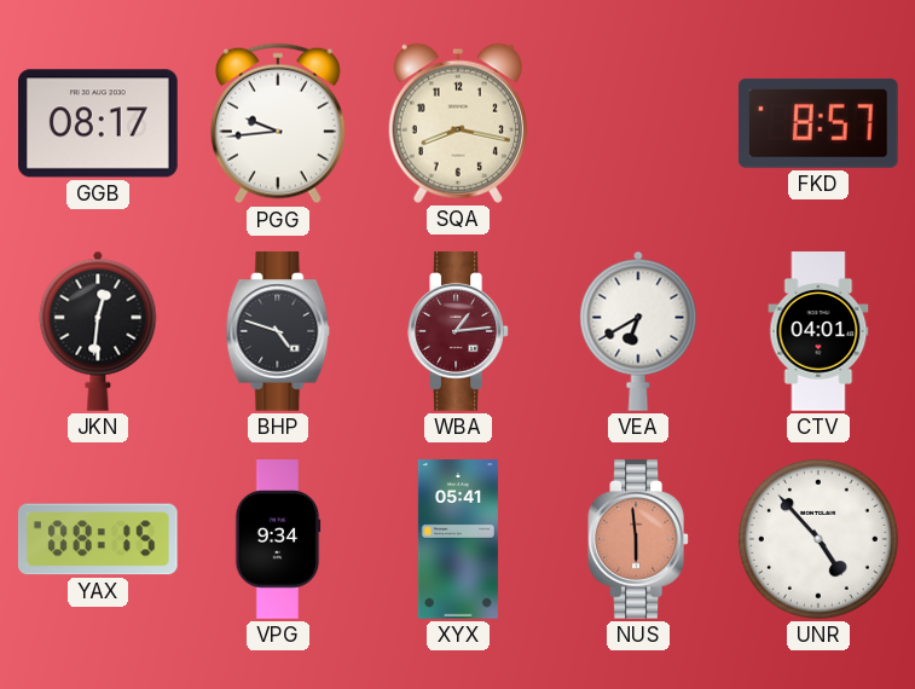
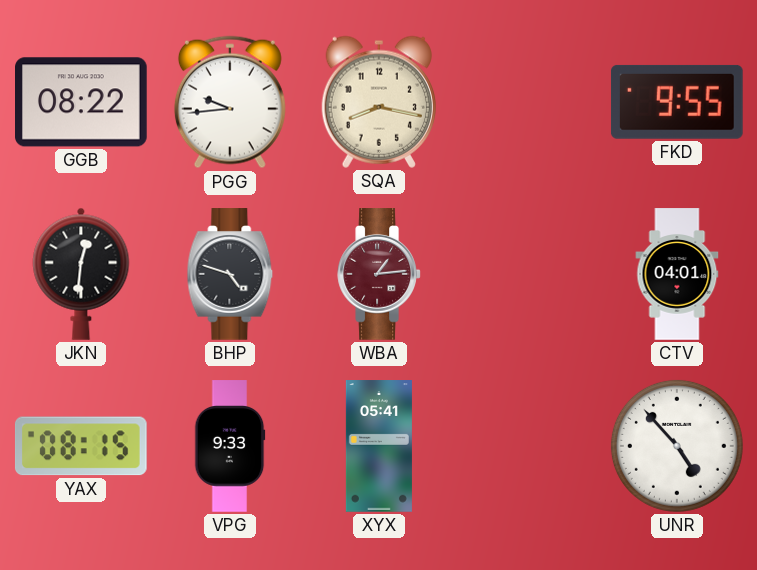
GGB: 08:17 -> 08:22 (82, 102)
FKD: 8:57 -> 9:55 (677, 102)
VEA: 6:40 -> none (638, 331)
VPG: 9:34 -> 9:33 (230, 446)
NUS: 5:59 -> none (638, 539)
